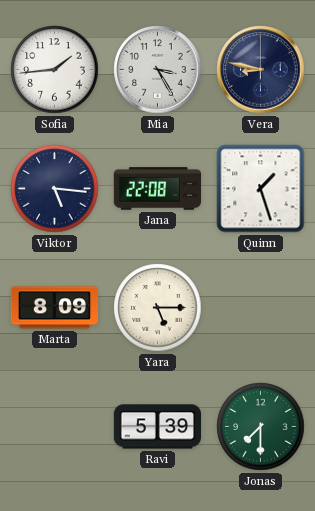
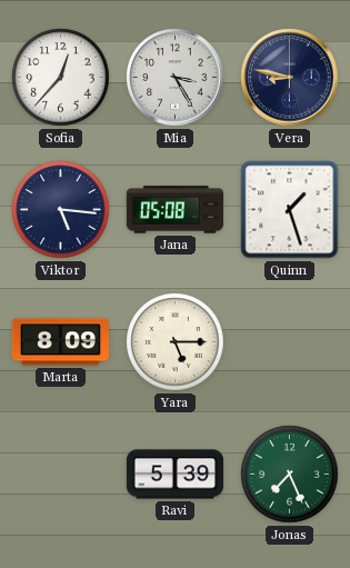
Sofia: 1:44 -> 12:37 (61, 78)
Jana: 22:08 -> 05:08 (174, 210)
Jonas: 7:30 -> 7:26 (290, 475)
